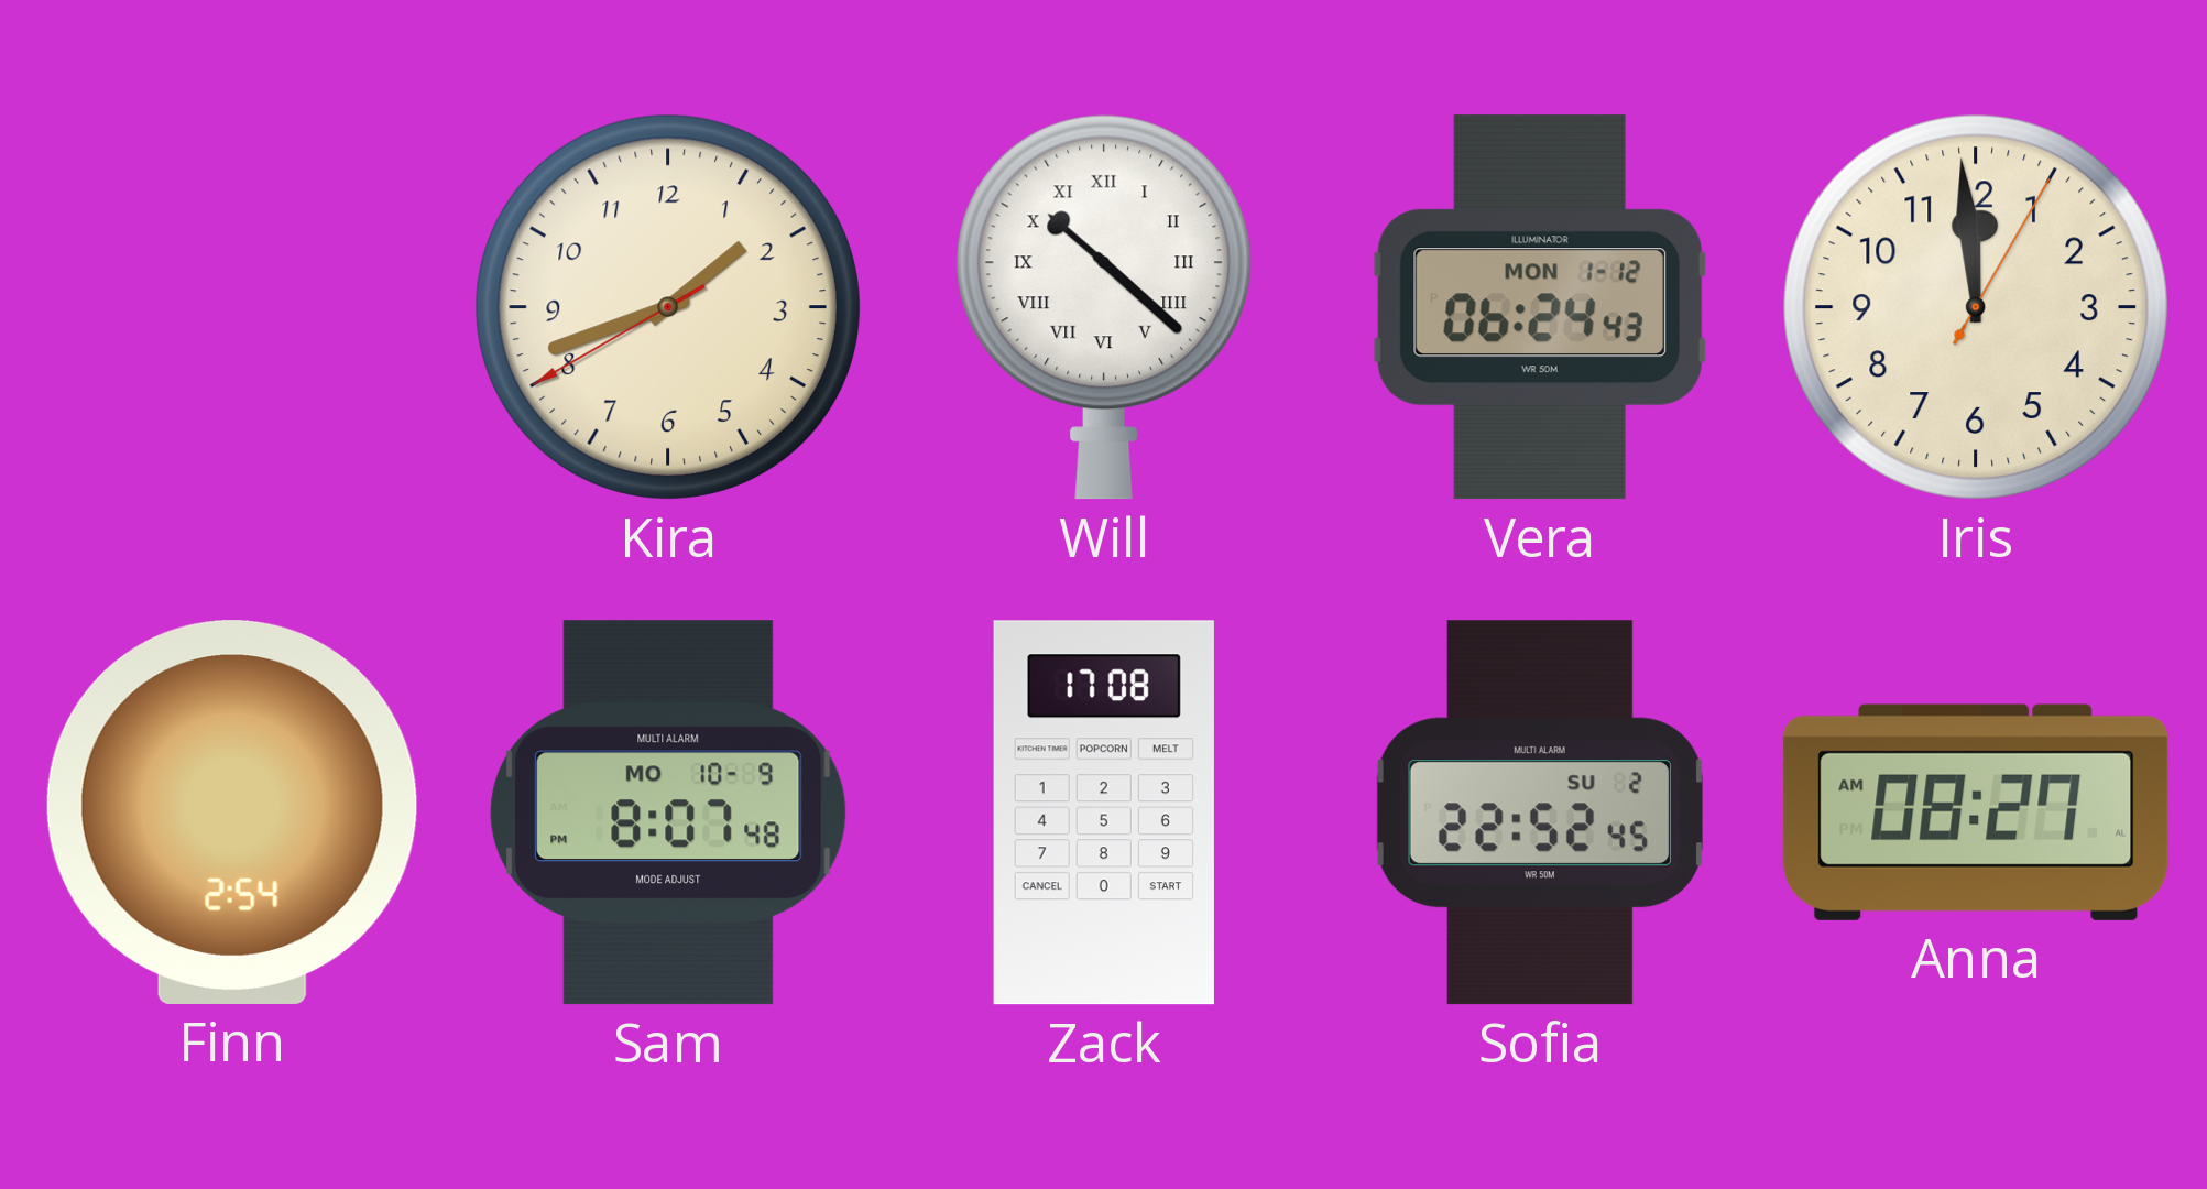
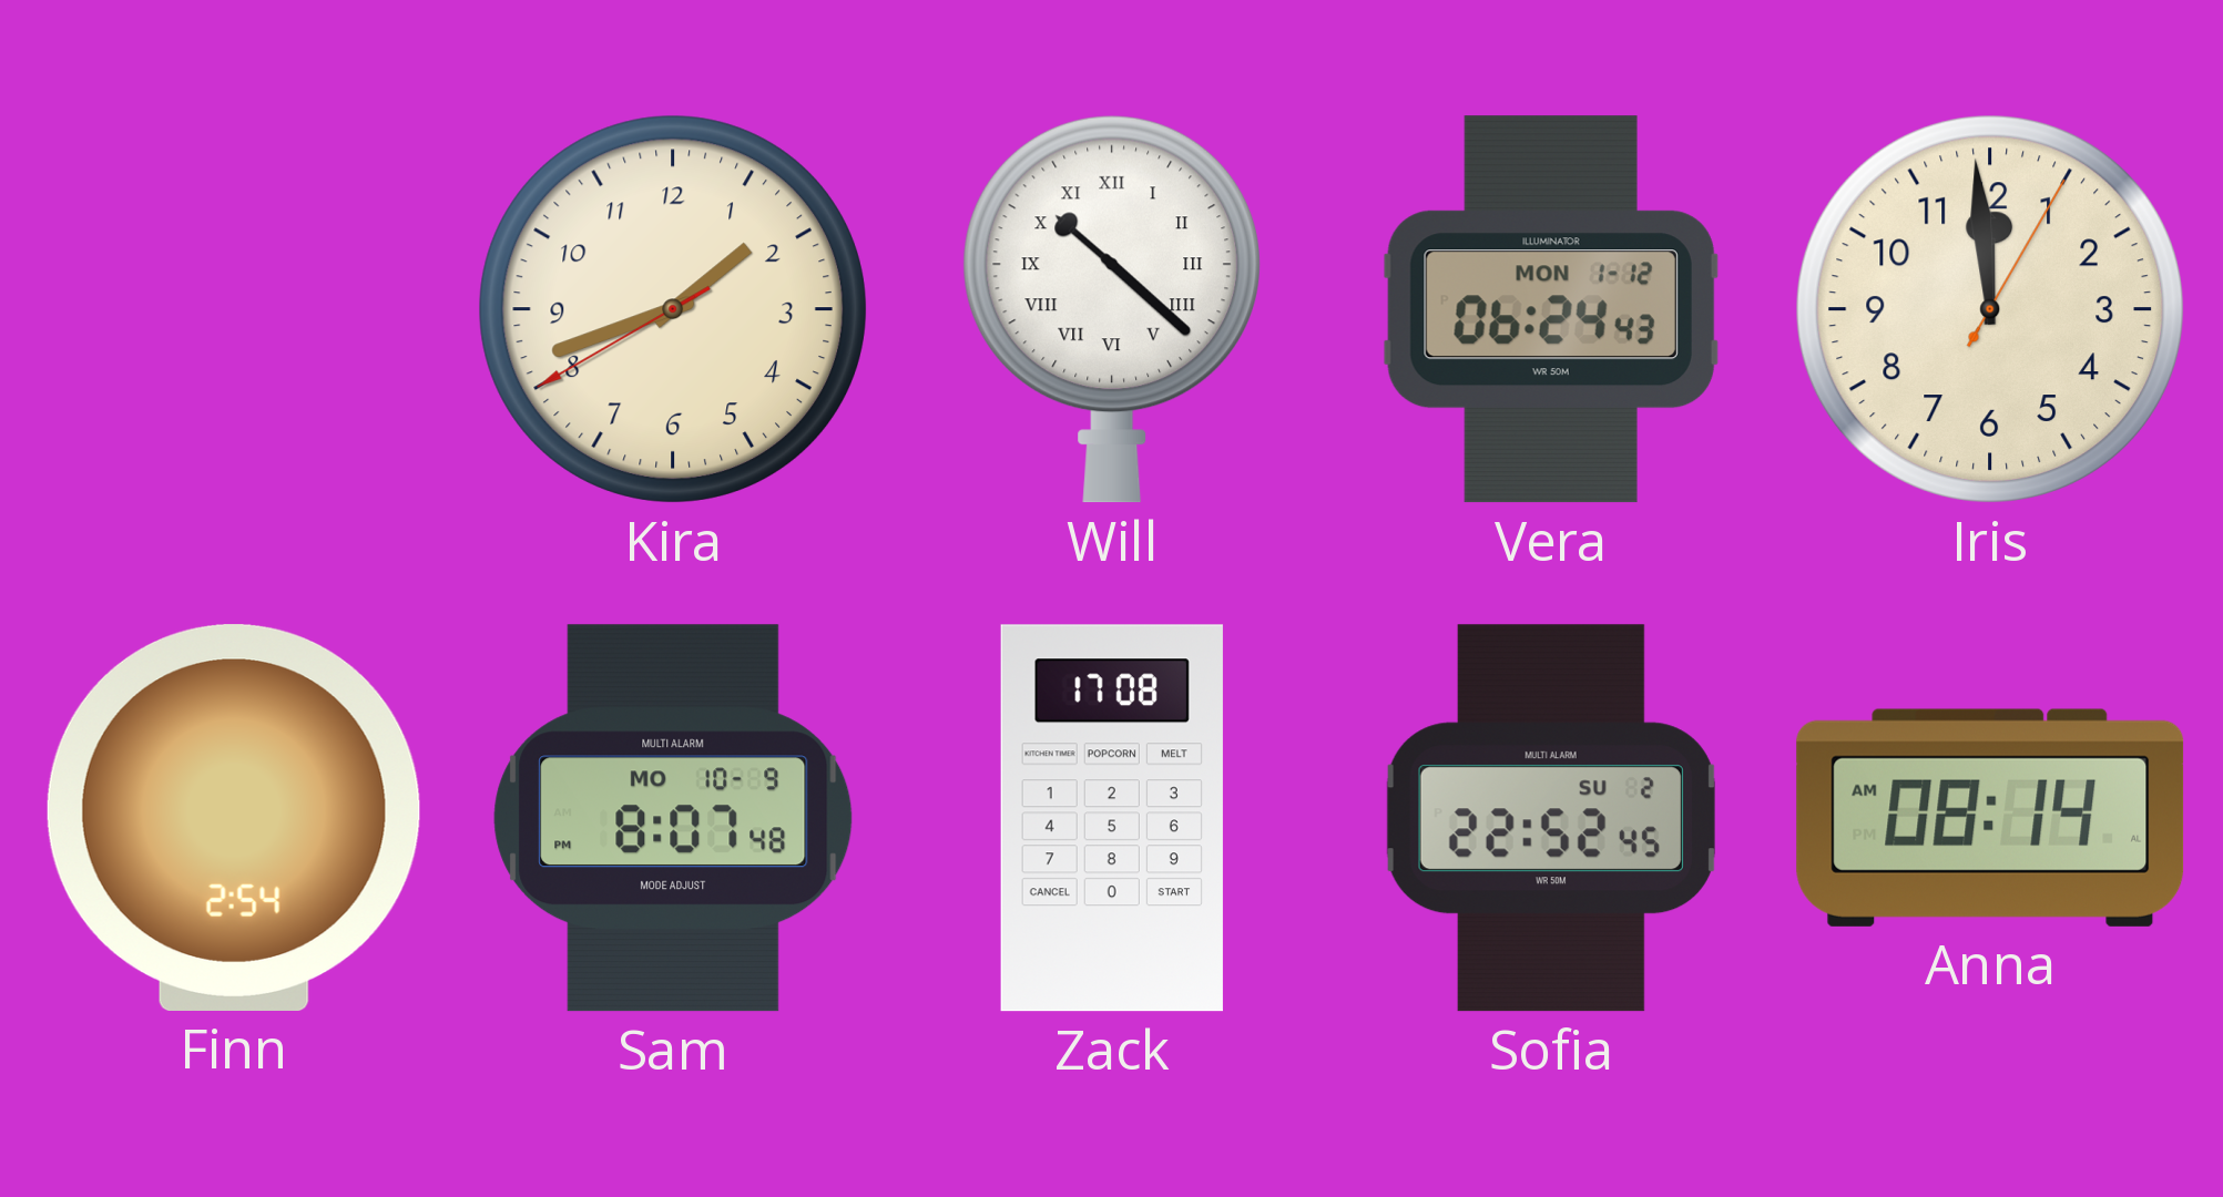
Anna: 08:27 -> 08:14 (1990, 818)
